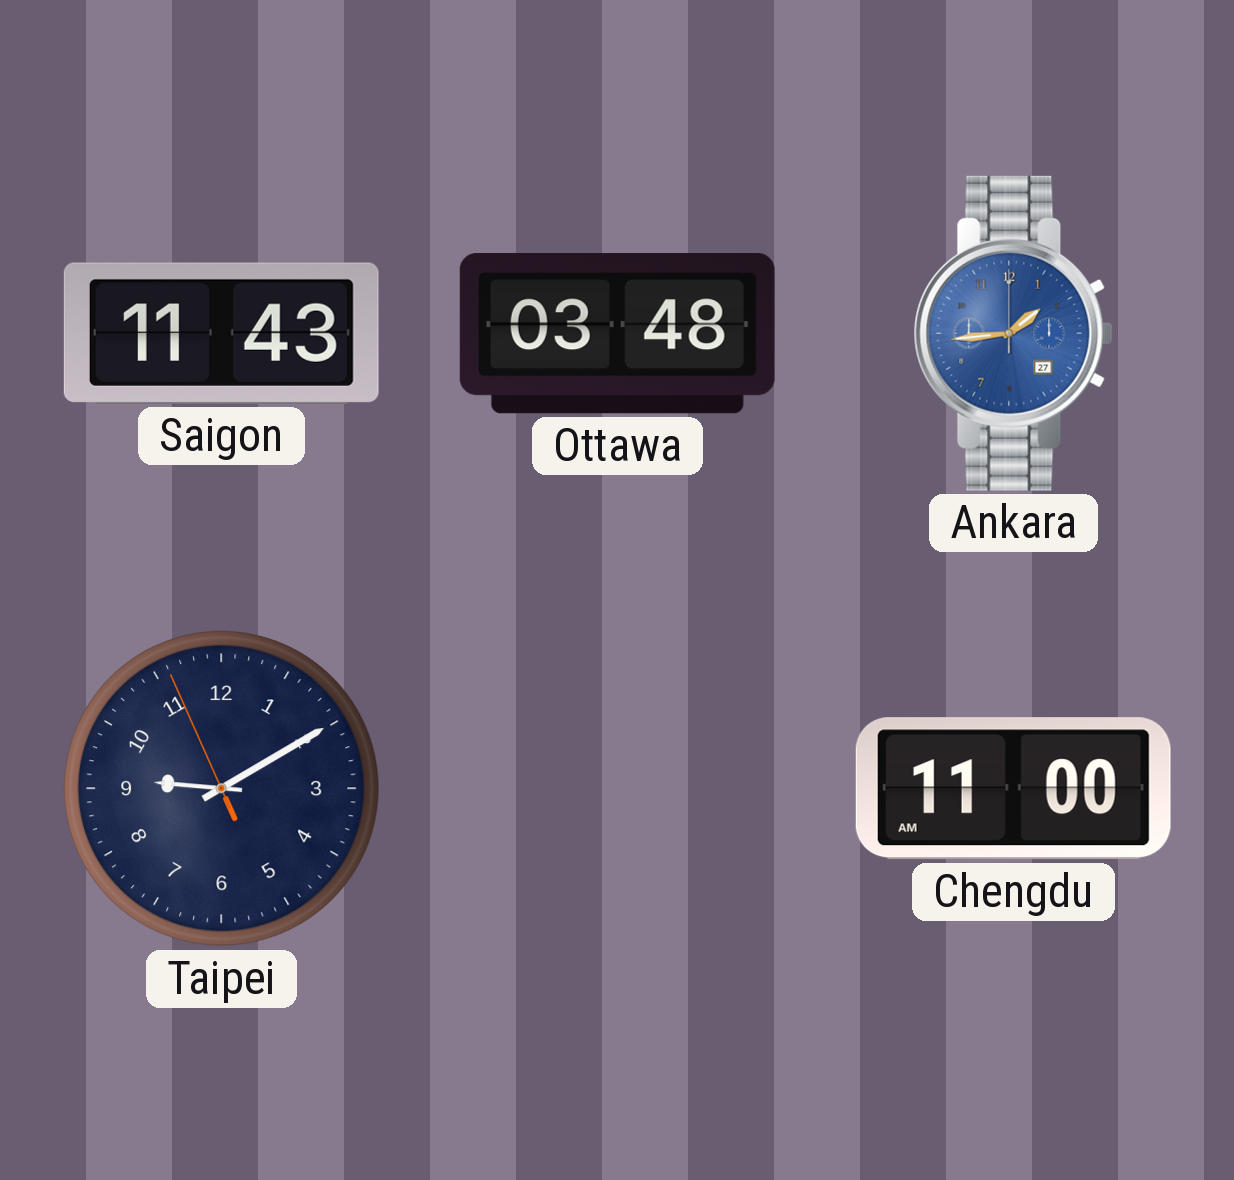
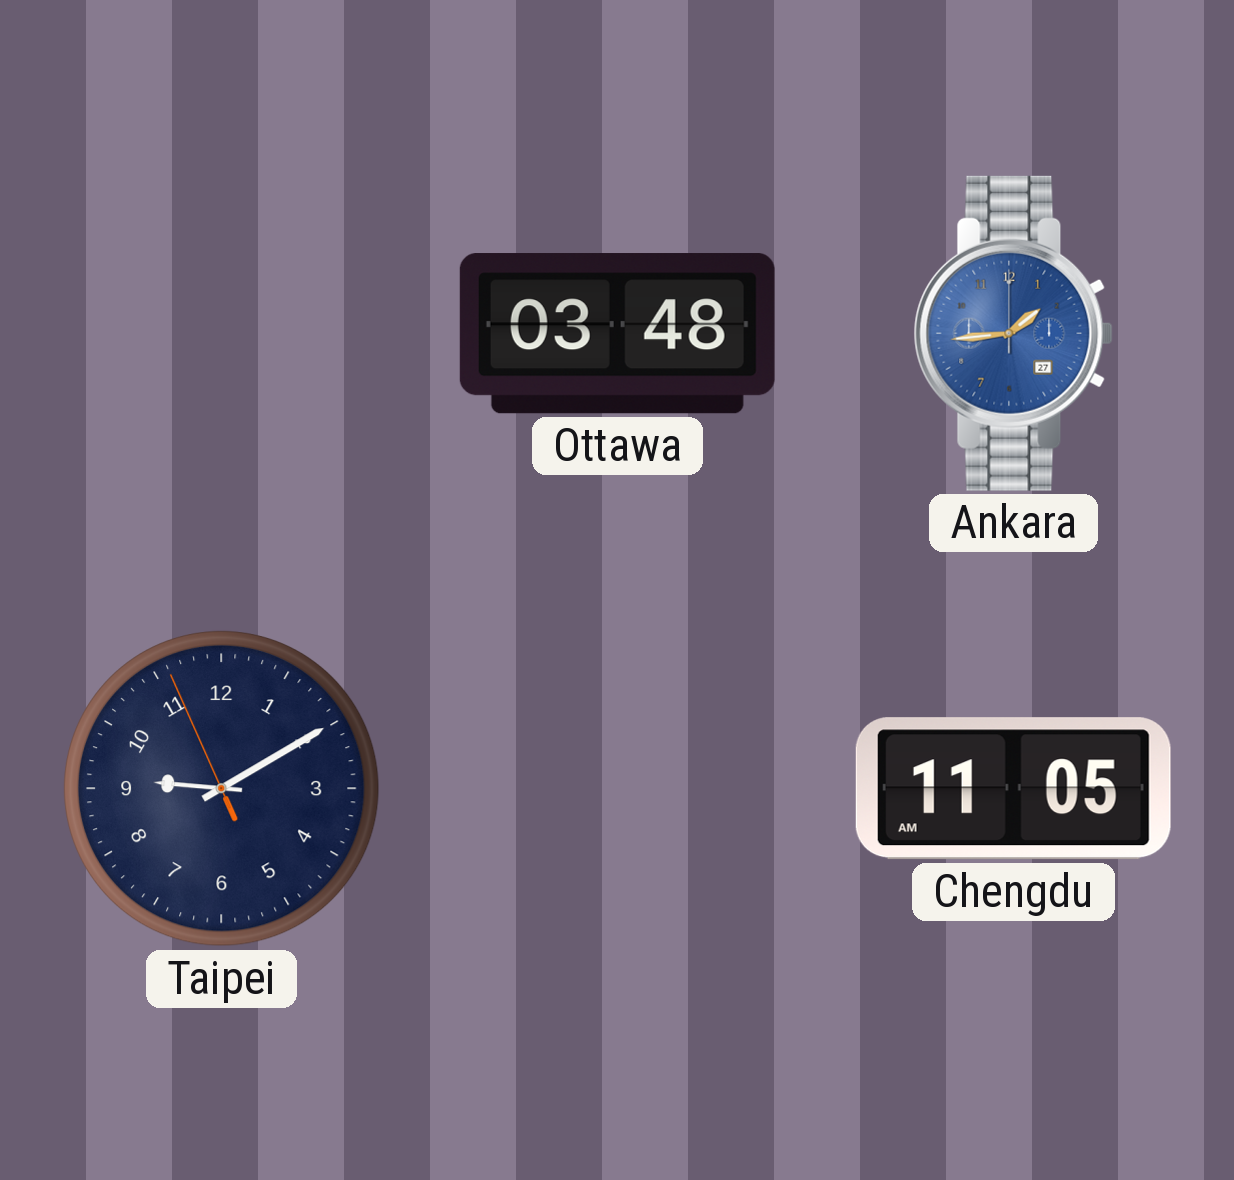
Saigon: 11:43 -> none (221, 333)
Chengdu: 11:00 -> 11:05 (1013, 789)
